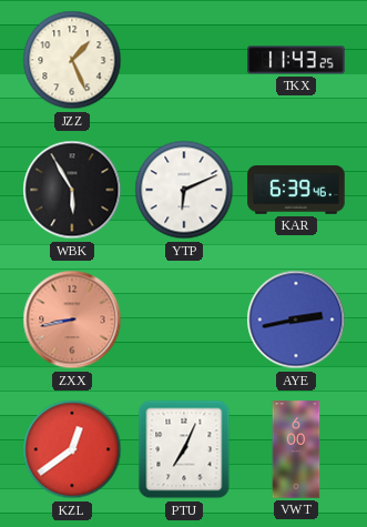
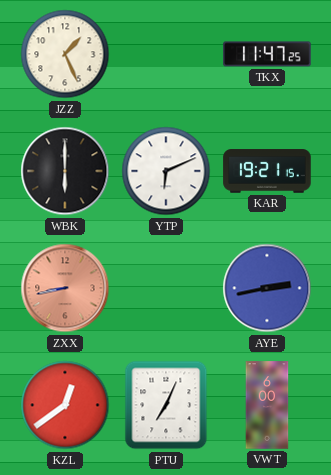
TKX: 11:43 -> 11:47 (267, 54)
WBK: 5:55 -> 6:00 (65, 171)
KAR: 6:39 -> 19:21 (267, 171)
